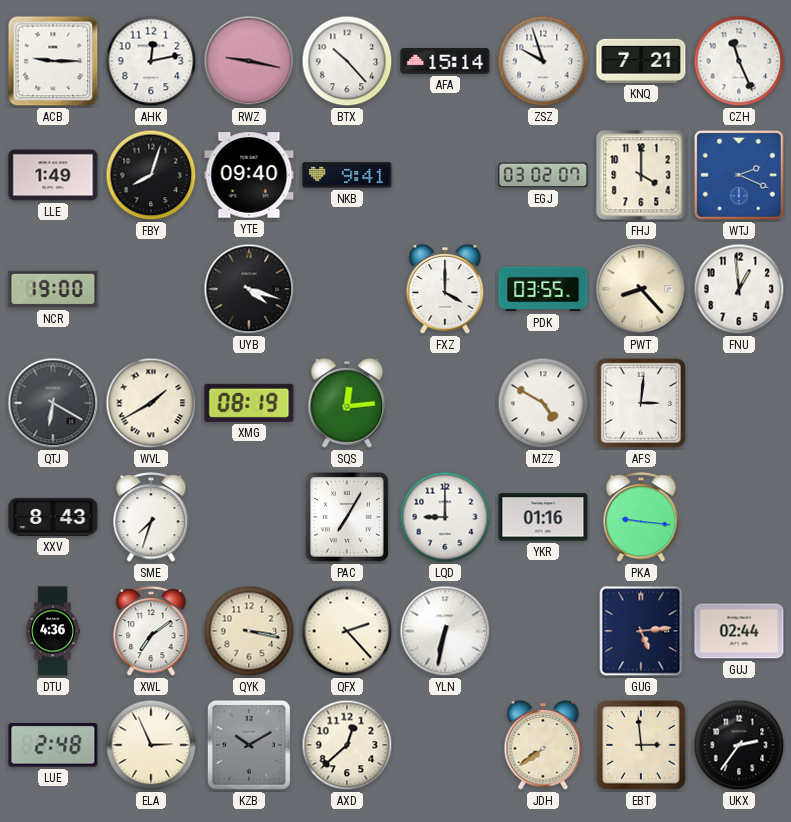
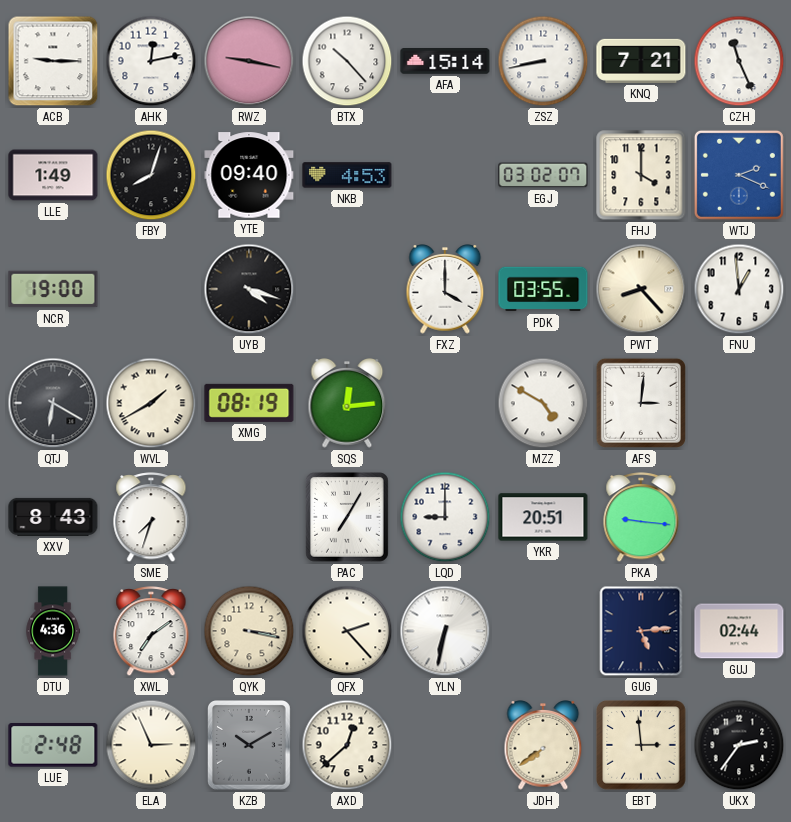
ZSZ: 9:57 -> 8:43 (543, 61)
NKB: 9:41 -> 4:53 (347, 175)
YKR: 01:16 -> 20:51 (543, 517)
